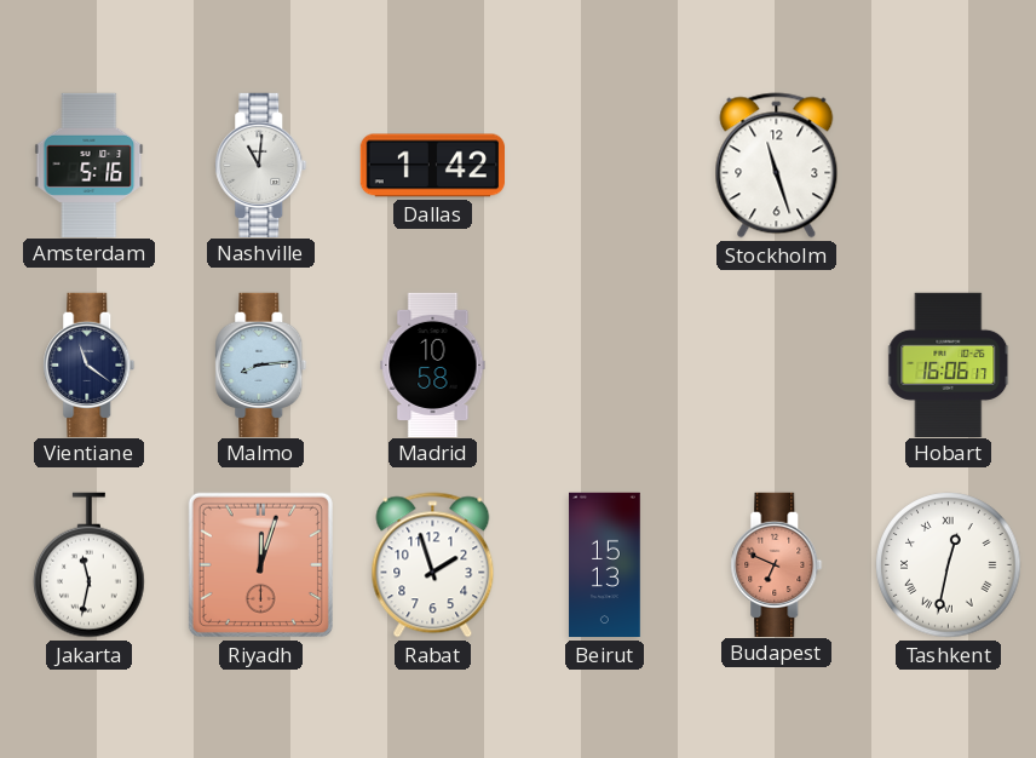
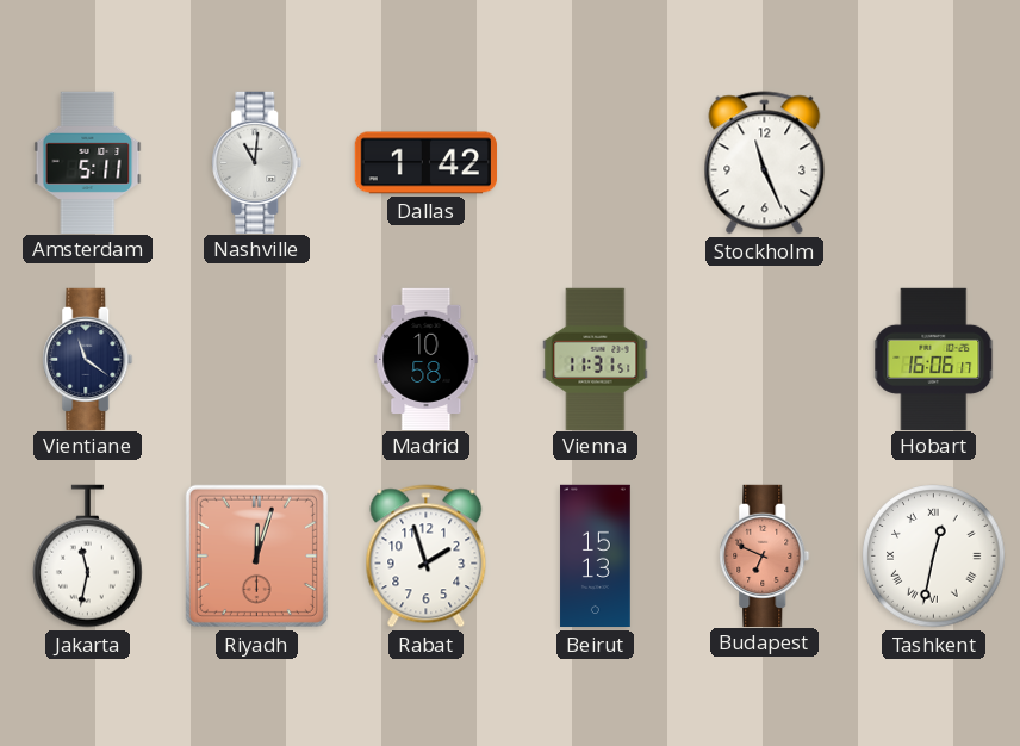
Amsterdam: 5:16 -> 5:11 (88, 162)
Stockholm: 11:27 -> 11:26 (765, 163)
Malmo: 8:14 -> none (261, 364)
Vienna: none -> 11:31 (596, 359)
